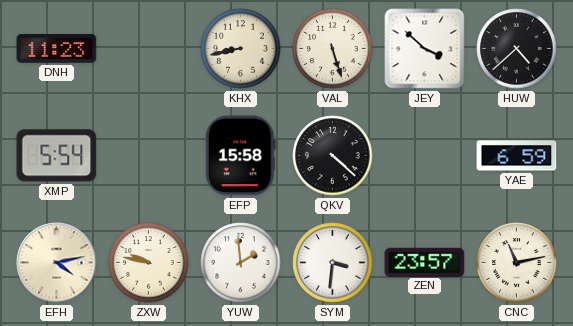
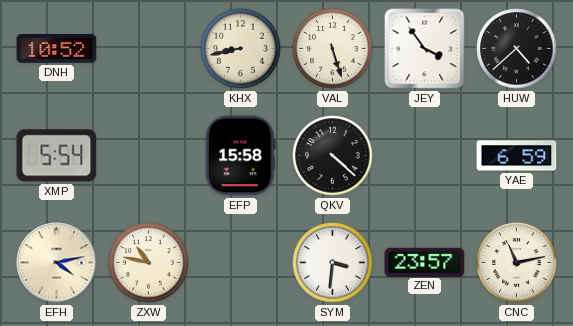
DNH: 11:23 -> 10:52 (57, 49)
JEY: 3:52 -> 3:54 (425, 49)
ZXW: 9:47 -> 10:47 (149, 263)
YUW: 1:59 -> none (241, 263)
